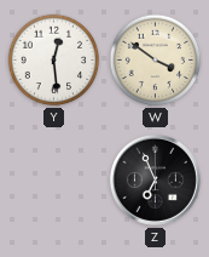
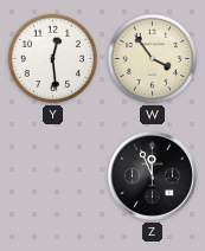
W: 3:51 -> 3:54 (153, 59)
Z: 6:56 -> 11:56 (152, 175)
